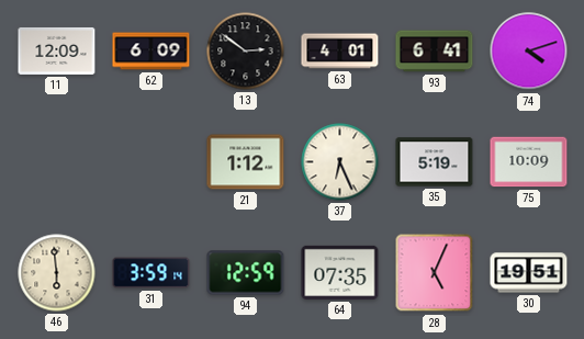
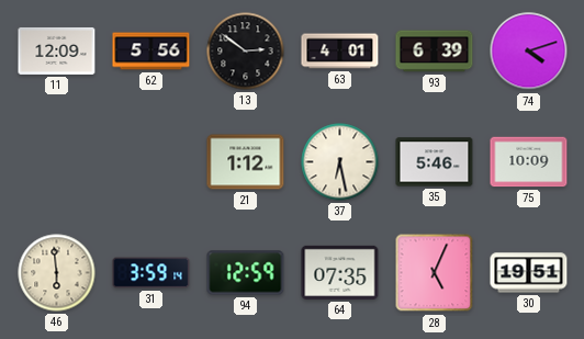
62: 6:09 -> 5:56 (151, 52)
93: 6:41 -> 6:39 (435, 52)
37: 6:26 -> 6:28 (340, 162)
35: 5:19 -> 5:46 (435, 162)
